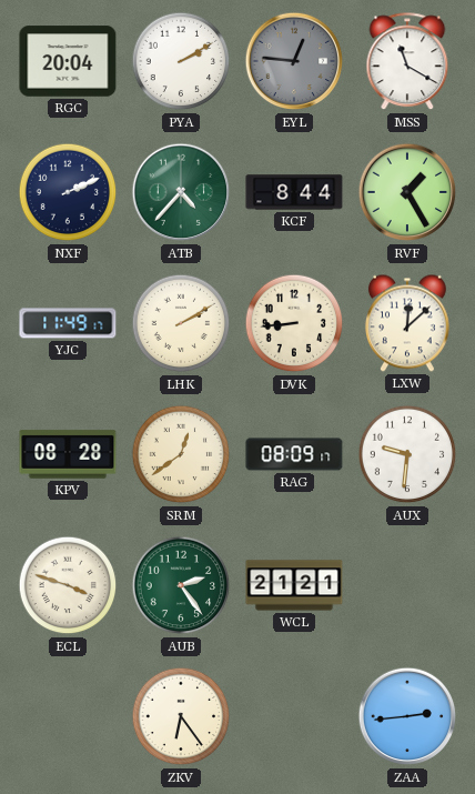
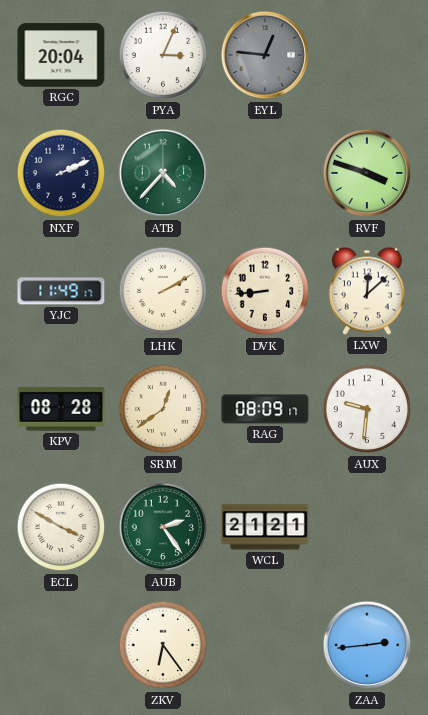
PYA: 2:10 -> 3:04 (163, 55)
MSS: 11:20 -> none (407, 62)
KCF: 8:44 -> none (294, 192)
RVF: 1:25 -> 3:48 (367, 173)
ECL: 3:48 -> 3:50 (61, 527)
